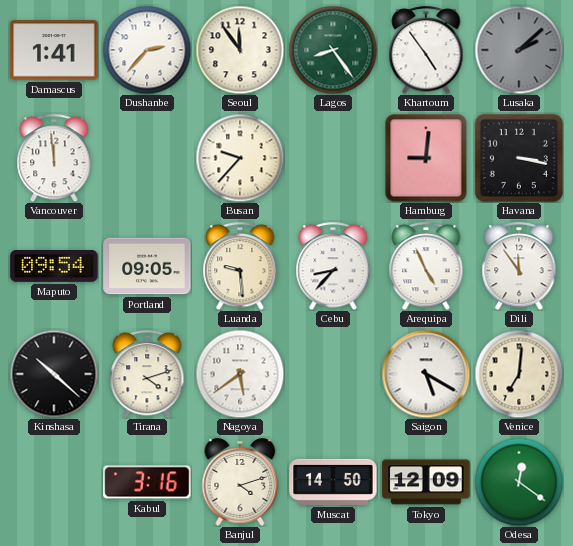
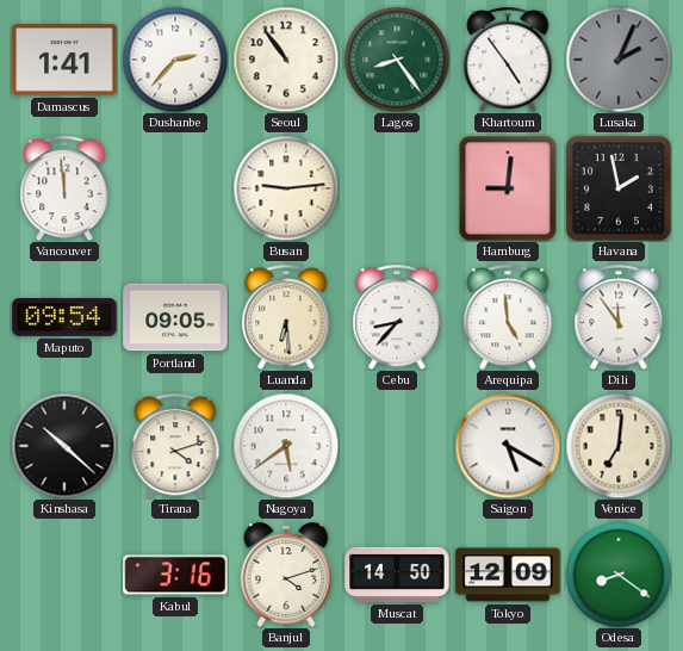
Seoul: 11:54 -> 10:54 (286, 60)
Lusaka: 2:08 -> 2:04 (619, 60)
Busan: 9:37 -> 9:14 (286, 188)
Havana: 3:17 -> 1:58 (619, 188)
Luanda: 9:29 -> 6:29 (286, 317)
Arequipa: 4:56 -> 4:59 (508, 317)
Odesa: 12:21 -> 8:21 (619, 575)
